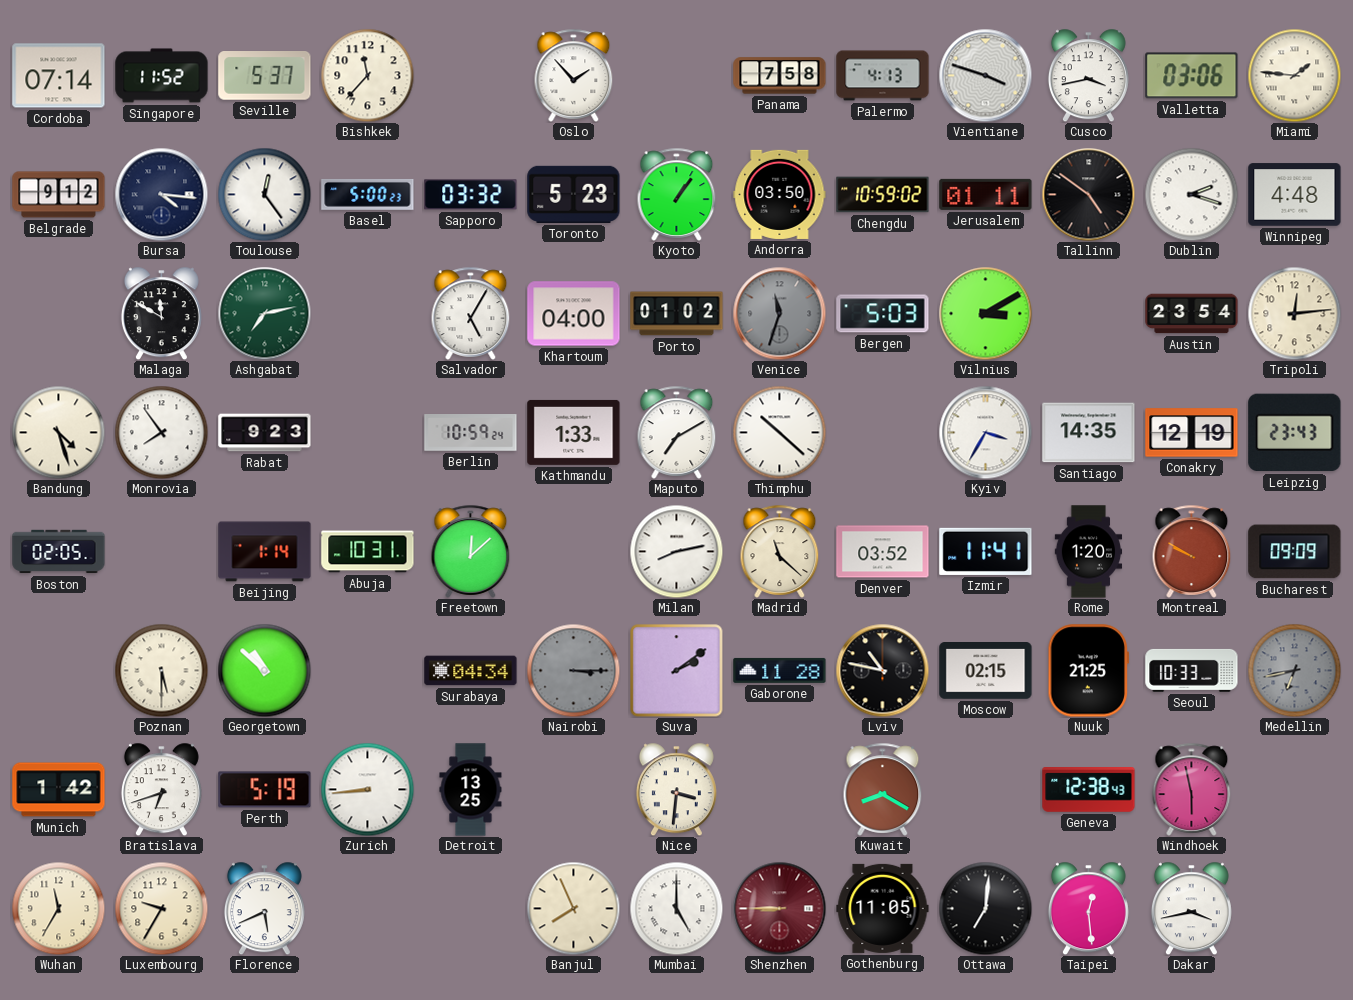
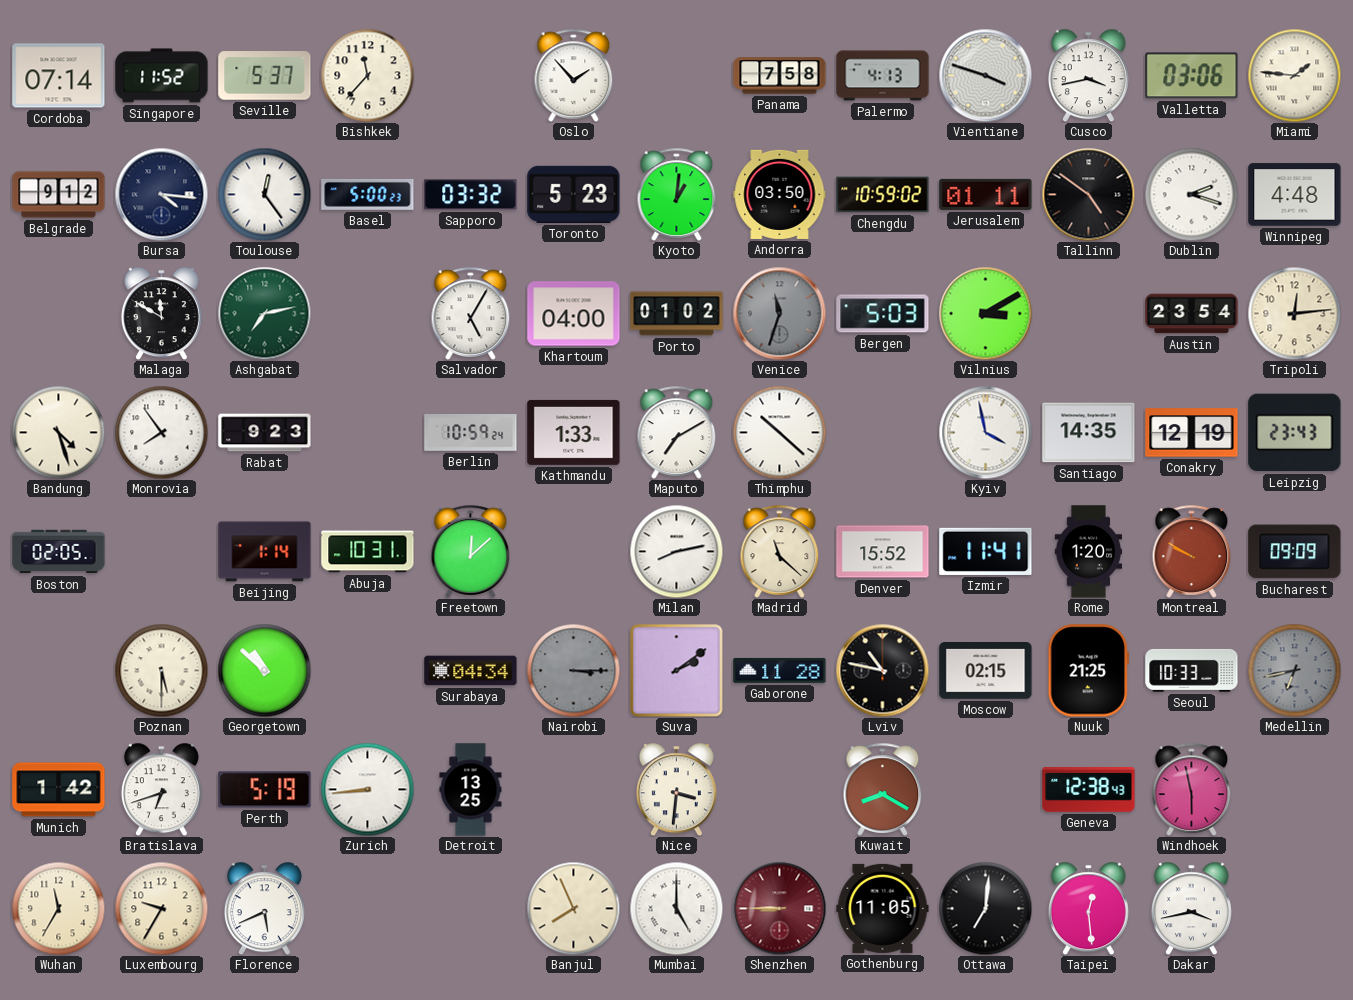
Kyoto: 1:06 -> 1:01 (677, 194)
Kyiv: 3:35 -> 3:58 (985, 432)
Denver: 03:52 -> 15:52 (883, 552)
